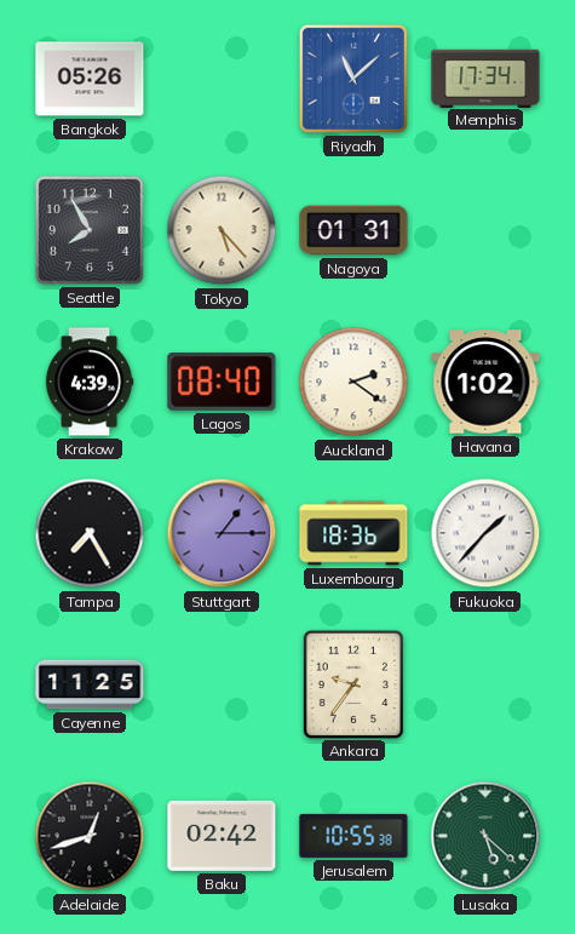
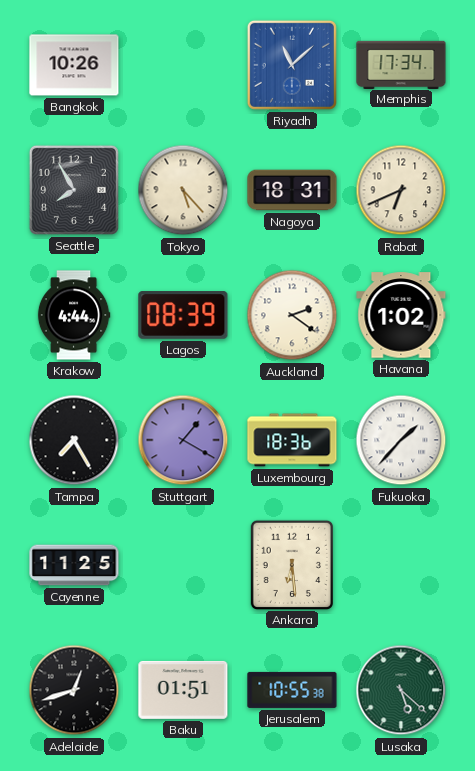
Bangkok: 05:26 -> 10:26 (74, 65)
Nagoya: 01:31 -> 18:31 (292, 190)
Rabat: none -> 6:41 (401, 190)
Krakow: 4:39 -> 4:44 (74, 315)
Lagos: 08:40 -> 08:39 (183, 315)
Stuttgart: 1:15 -> 1:20 (183, 440)
Ankara: 9:36 -> 6:29 (291, 564)
Baku: 02:42 -> 01:51 (183, 690)
